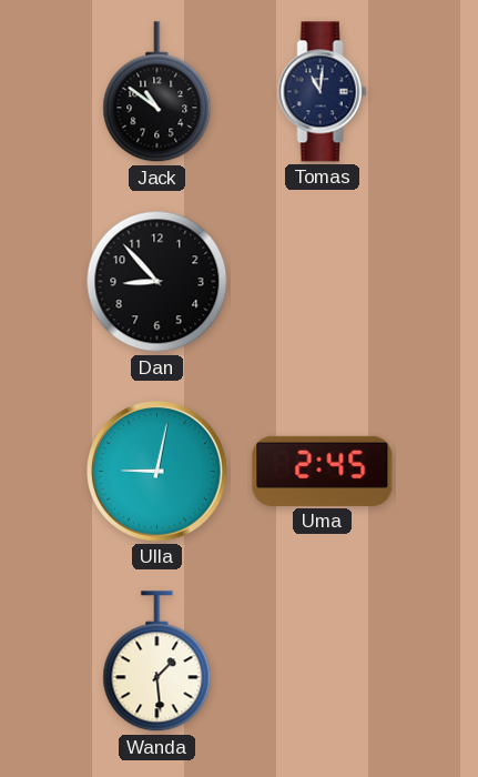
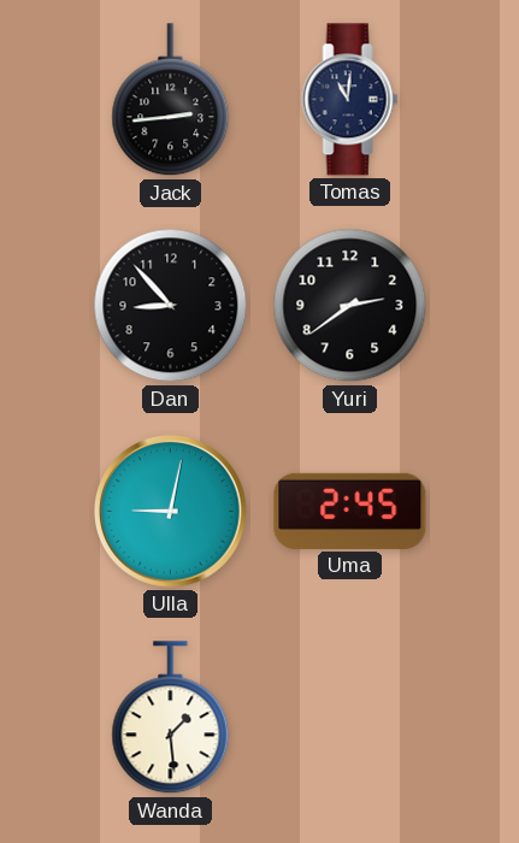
Jack: 10:51 -> 2:44 (171, 100)
Yuri: none -> 2:39 (350, 306)
